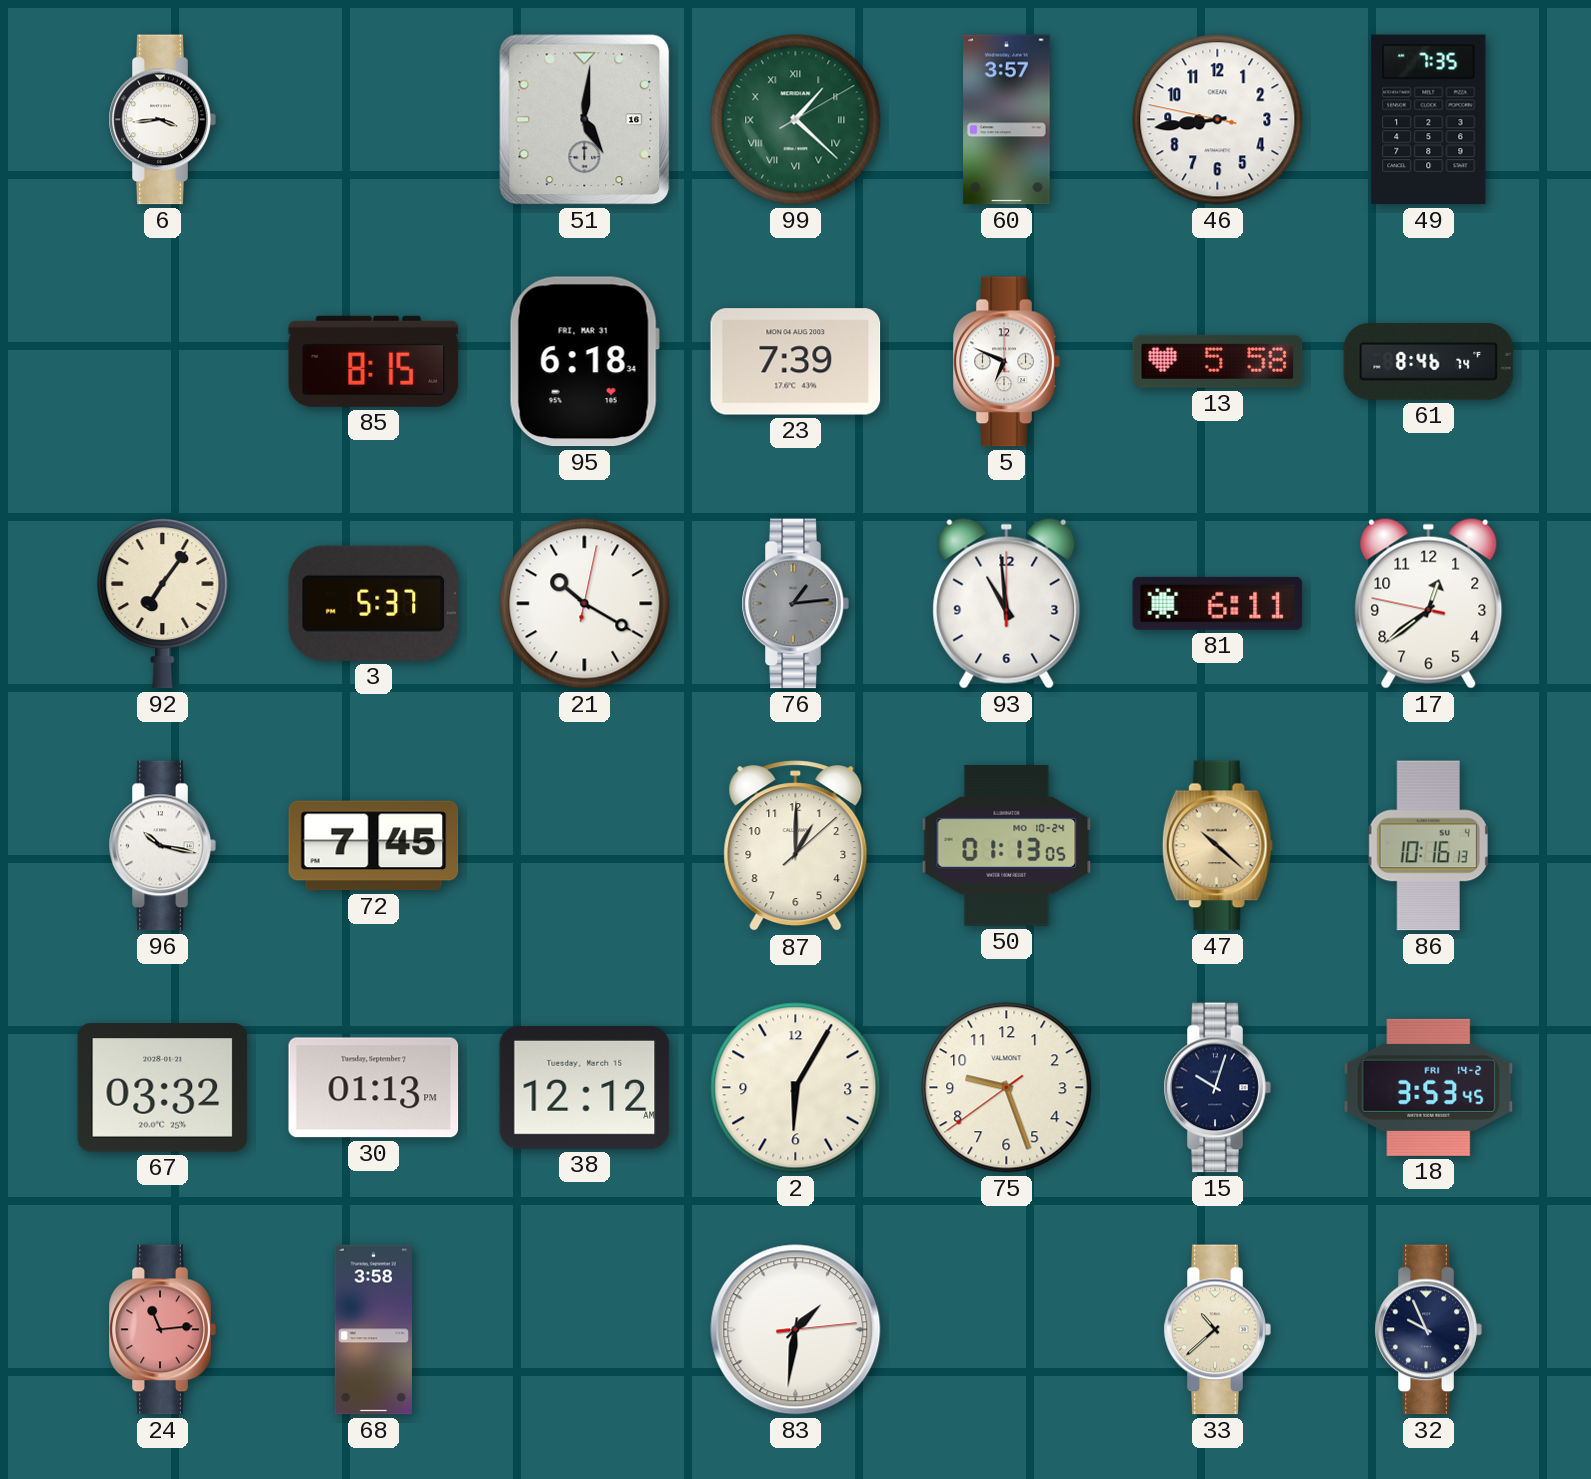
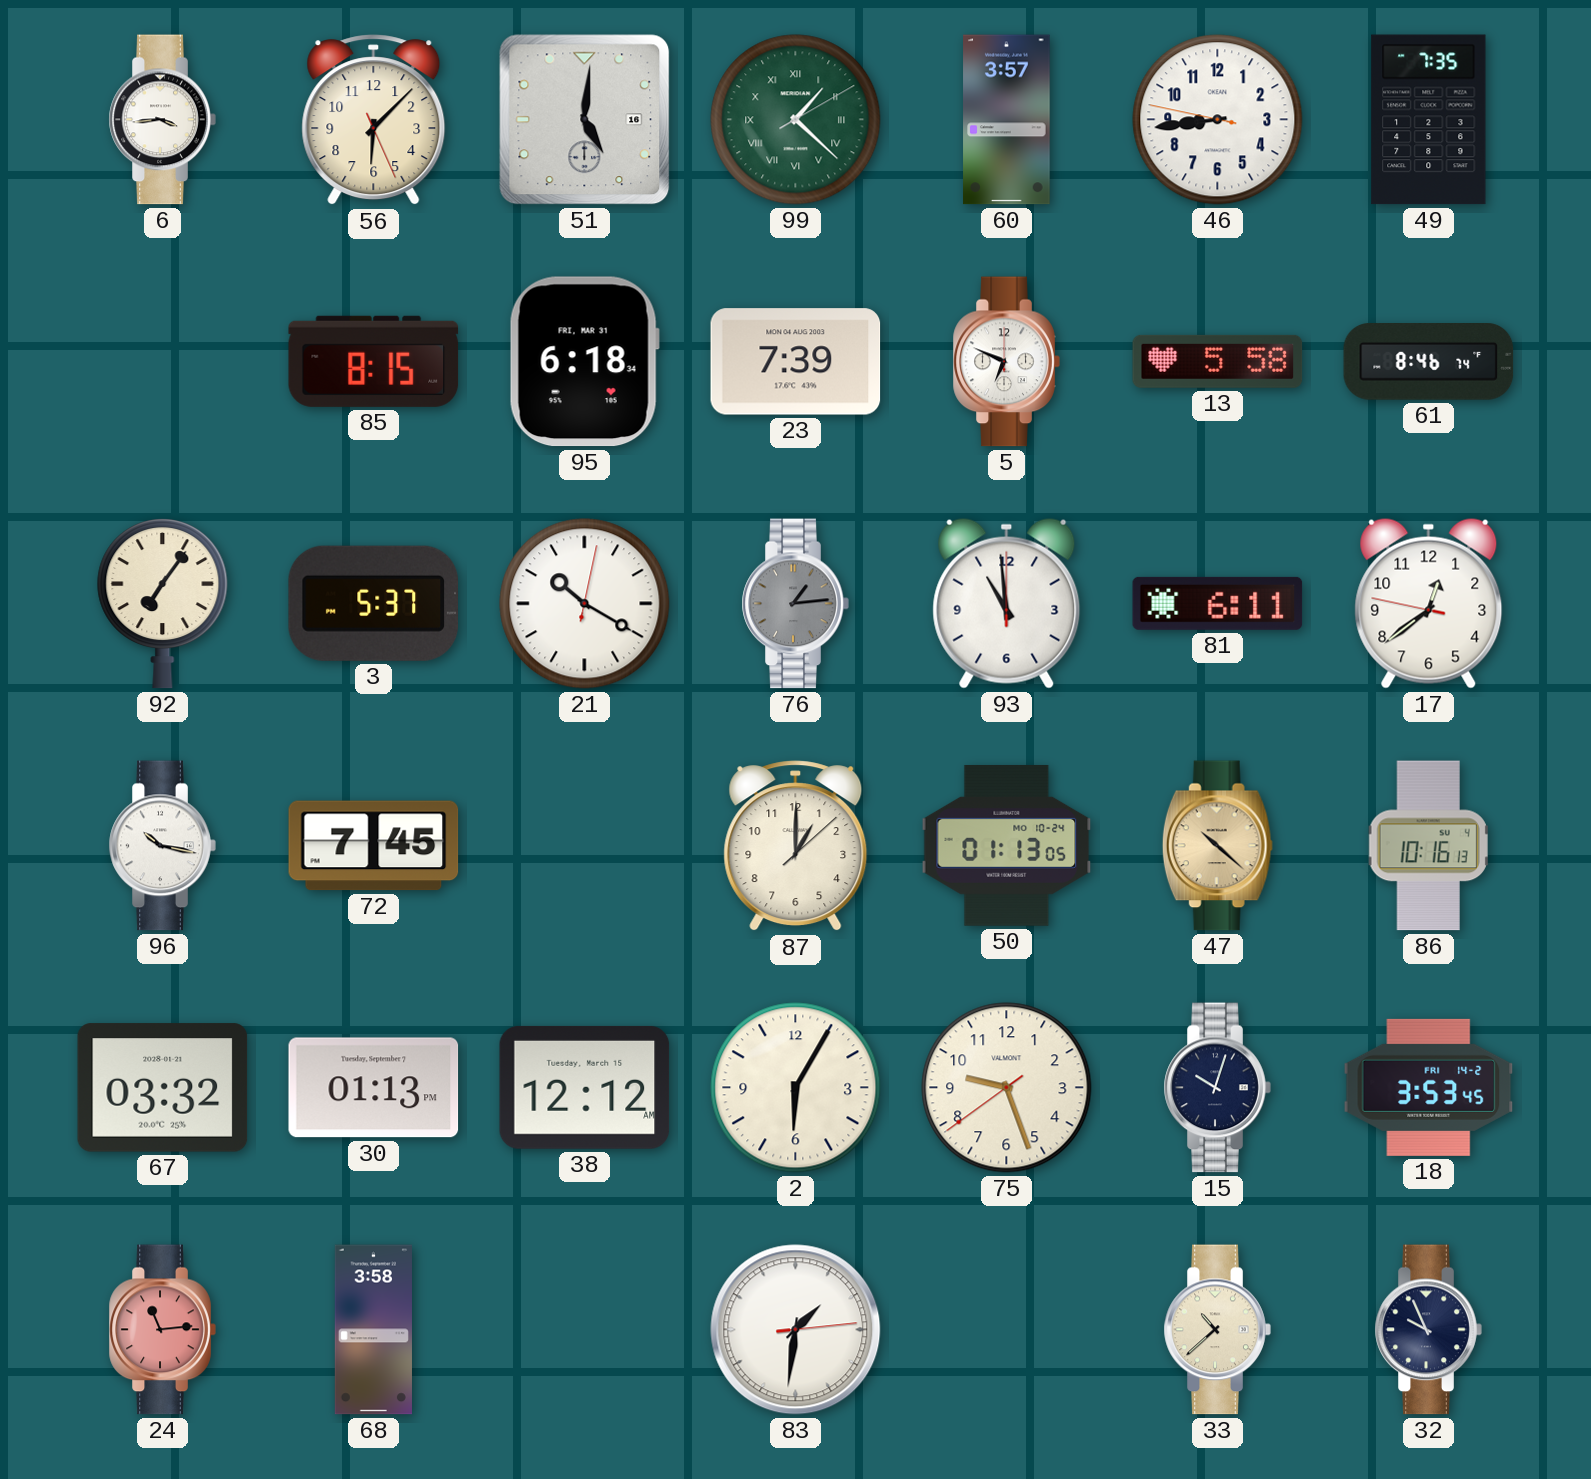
56: none -> 6:07 (374, 120)
